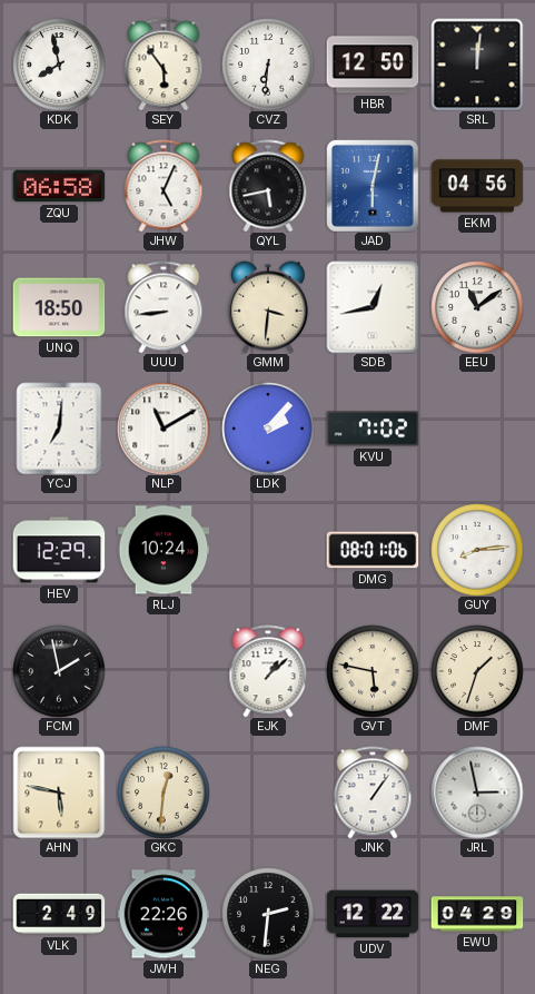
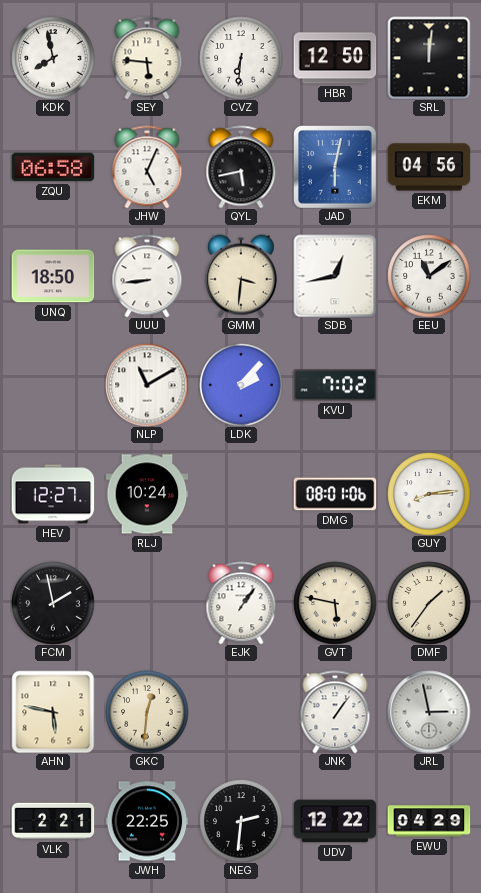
SEY: 5:54 -> 5:46 (147, 58)
YCJ: 7:01 -> none (59, 429)
HEV: 12:29 -> 12:27 (53, 494)
EJK: 1:08 -> 1:06 (241, 603)
DMF: 1:33 -> 1:36 (429, 603)
VLK: 2:49 -> 2:21 (53, 821)
JWH: 22:26 -> 22:25 (147, 821)
